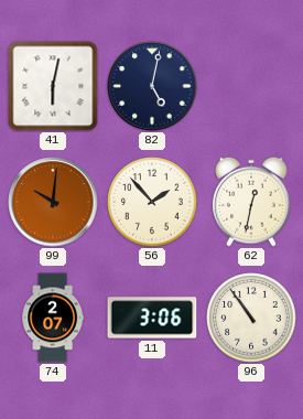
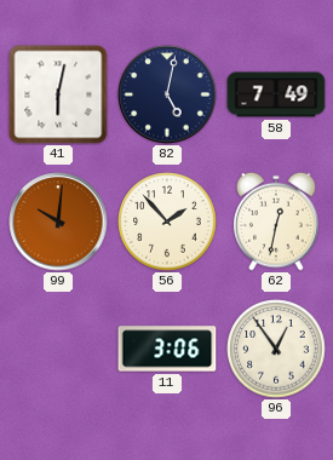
58: none -> 7:49 (276, 94)
74: 2:07 -> none (53, 318)
96: 10:54 -> 12:54 (276, 349)
